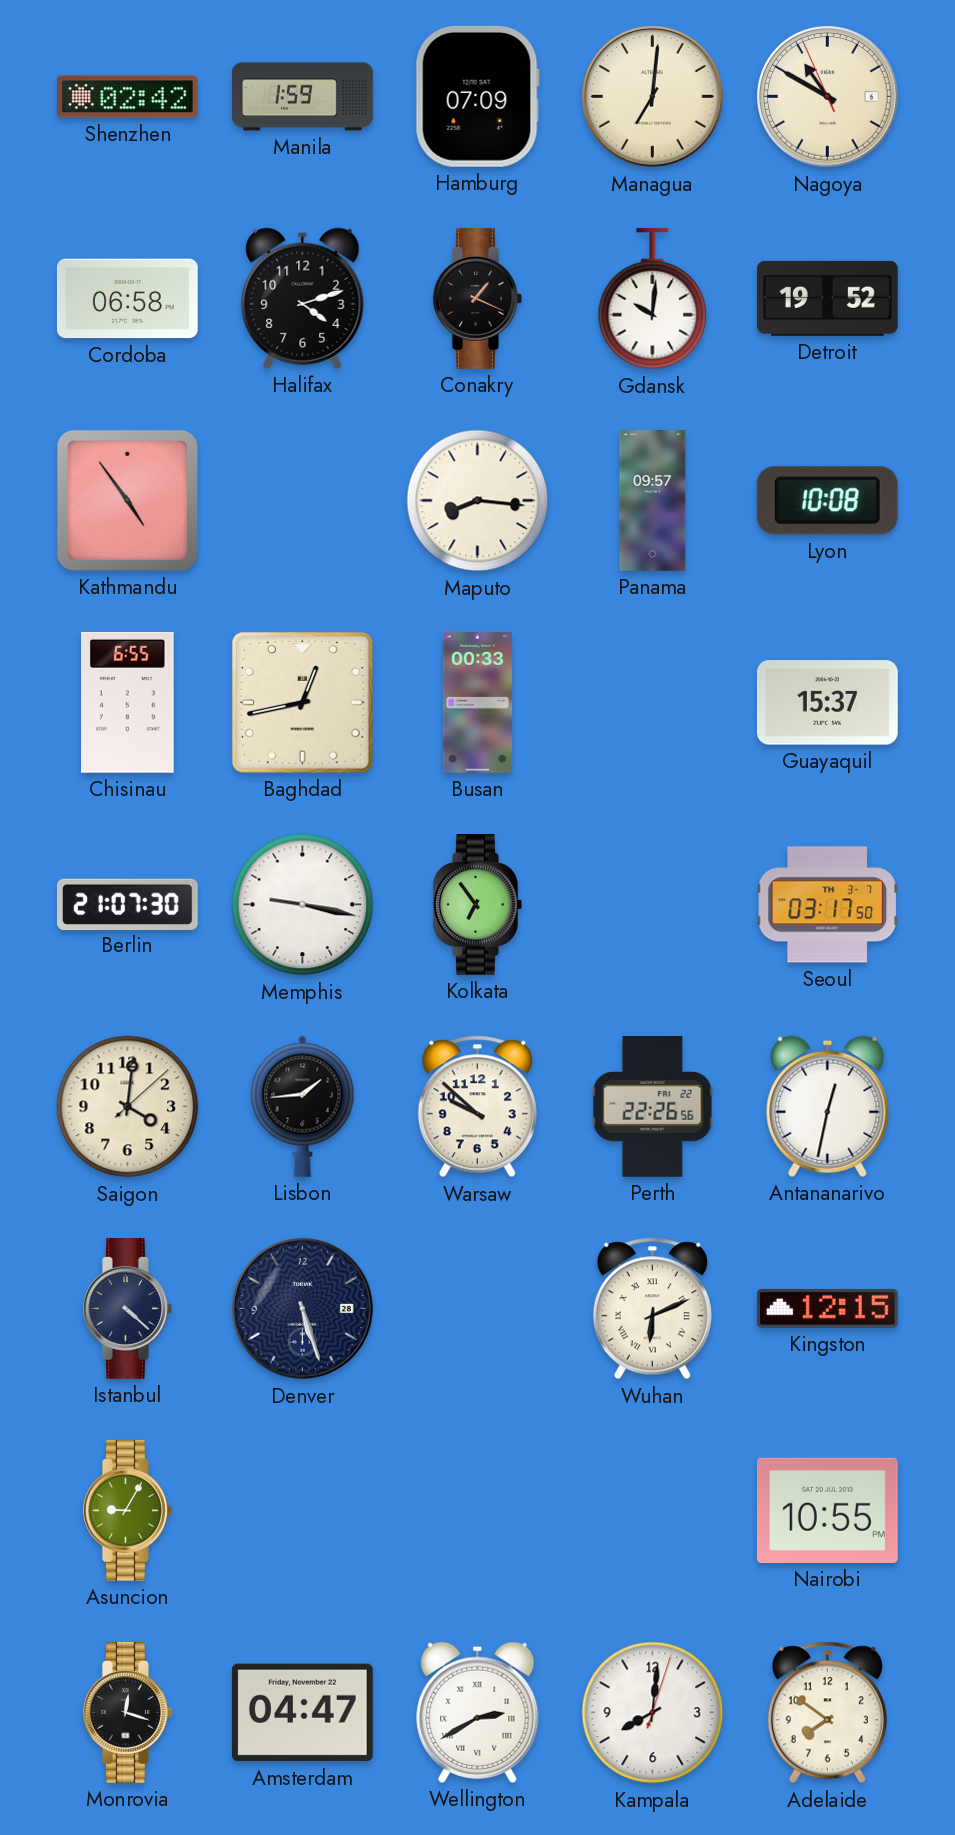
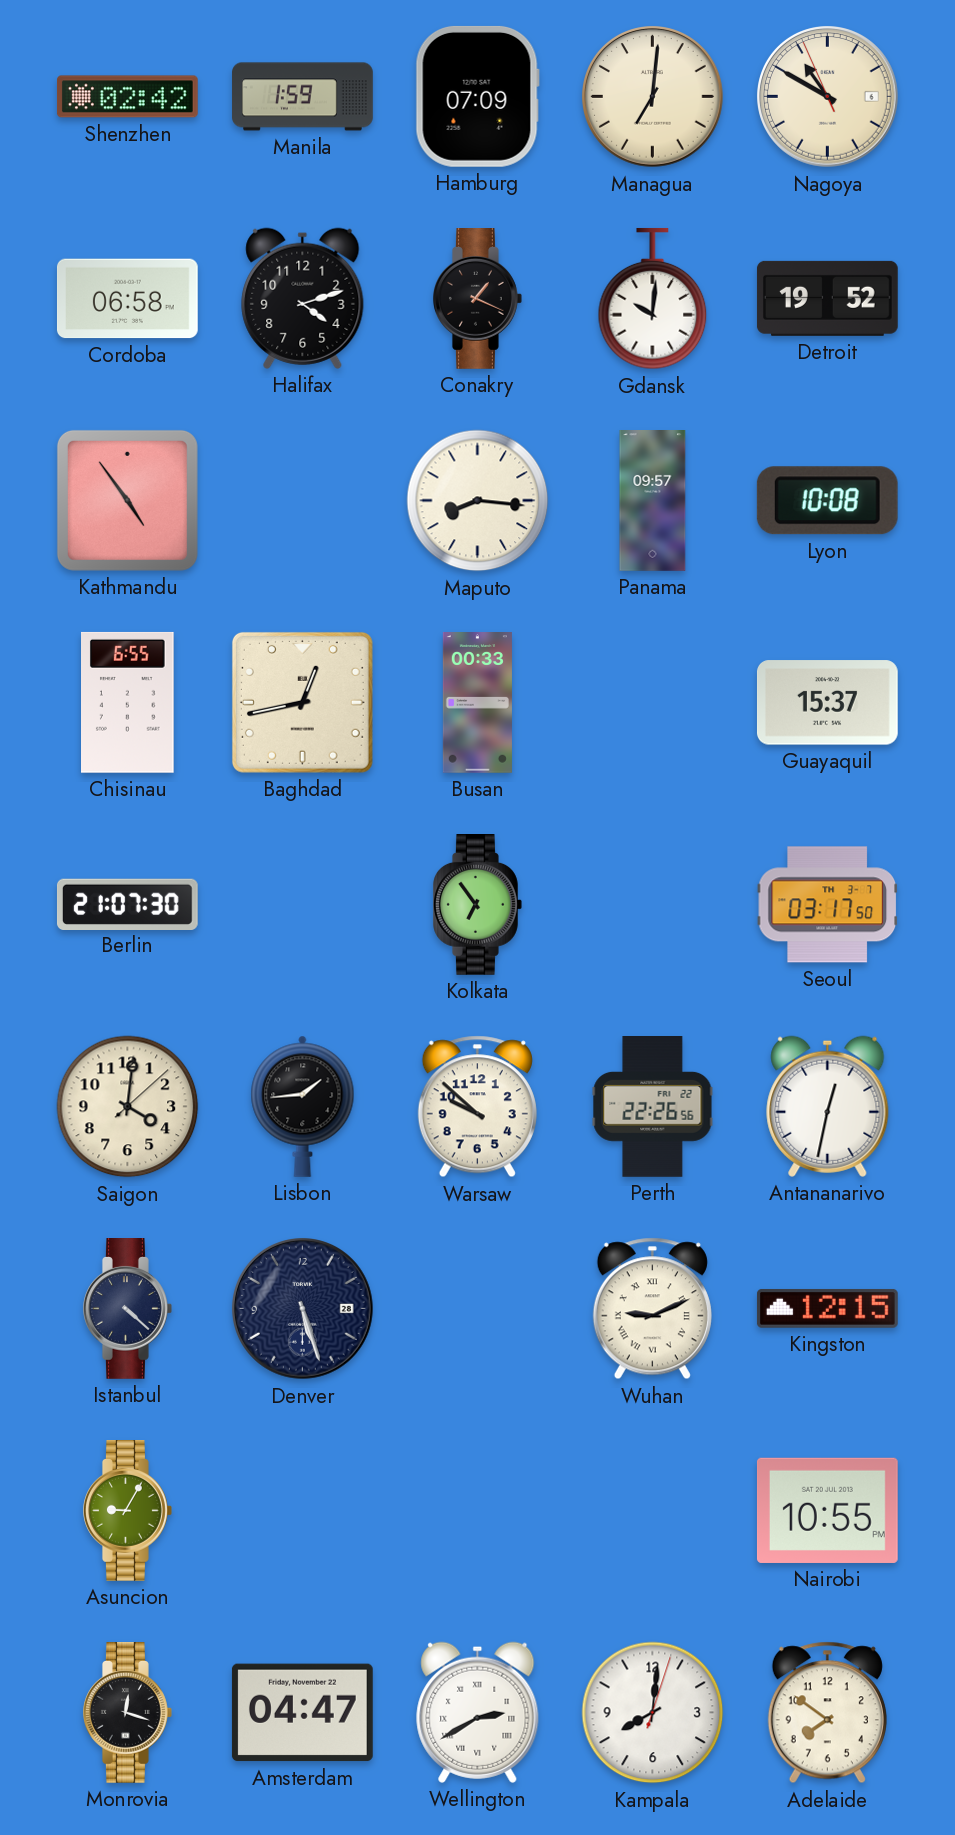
Memphis: 9:17 -> none (303, 905)
Wuhan: 6:11 -> 9:11 (652, 1309)
